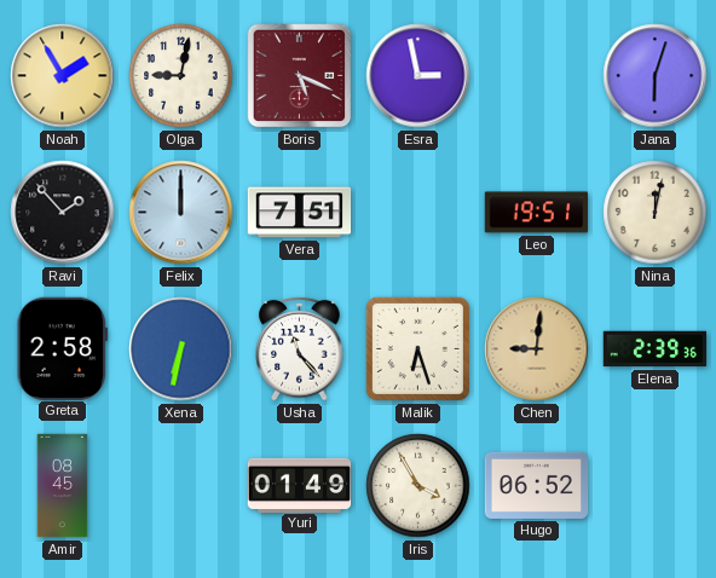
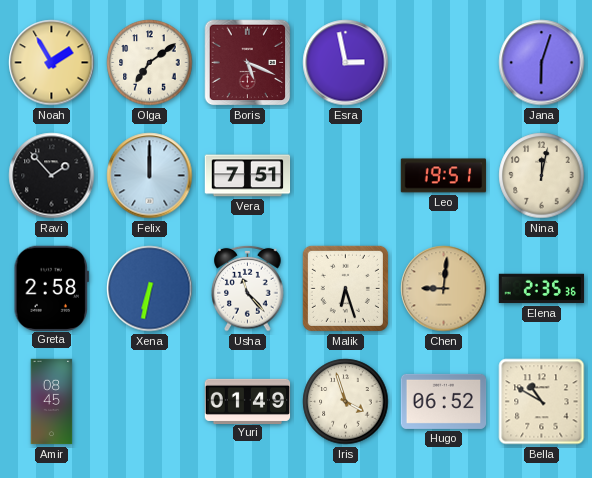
Olga: 9:02 -> 7:09 (150, 63)
Elena: 2:39 -> 2:35 (542, 289)
Iris: 3:55 -> 3:57 (346, 402)
Bella: none -> 10:50 (542, 402)
